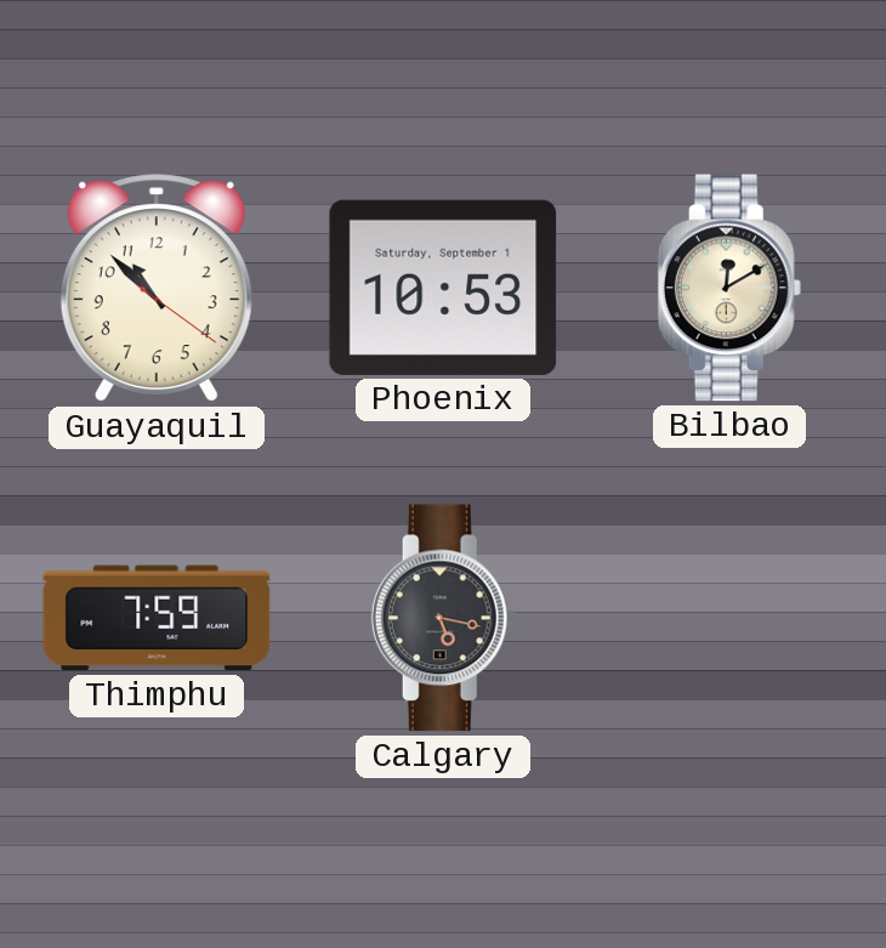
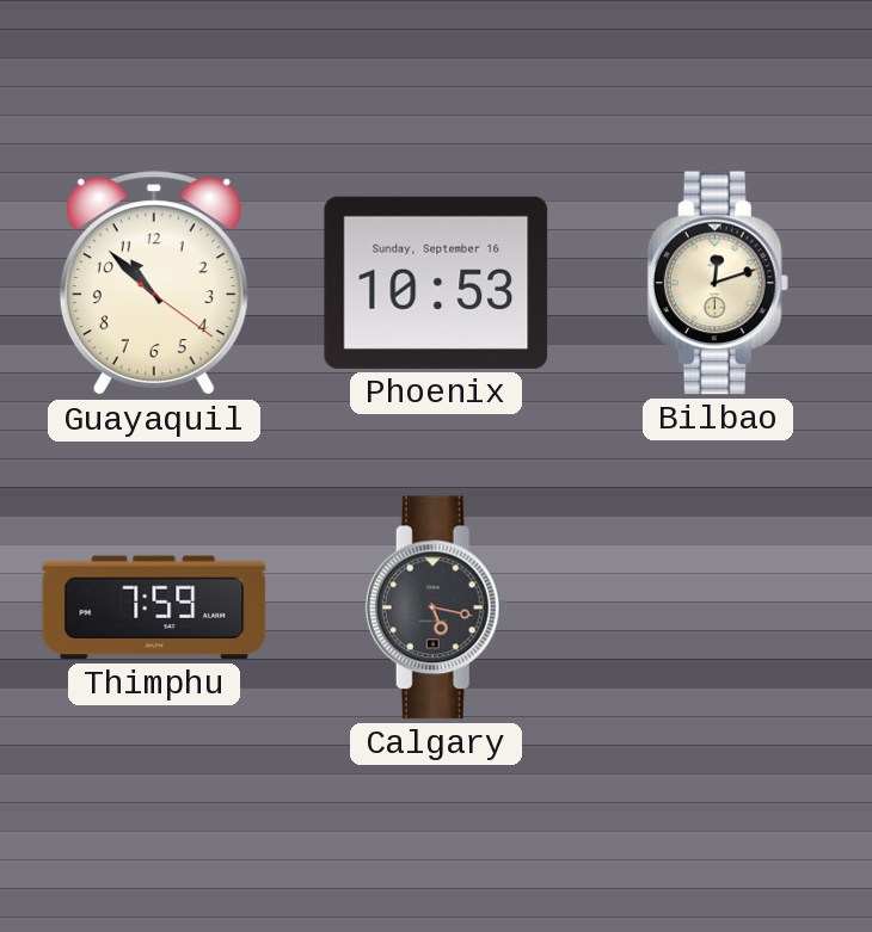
Phoenix date: Saturday, September 1 -> Sunday, September 16 (436, 283)
Bilbao: 12:10 -> 12:12 (718, 283)
